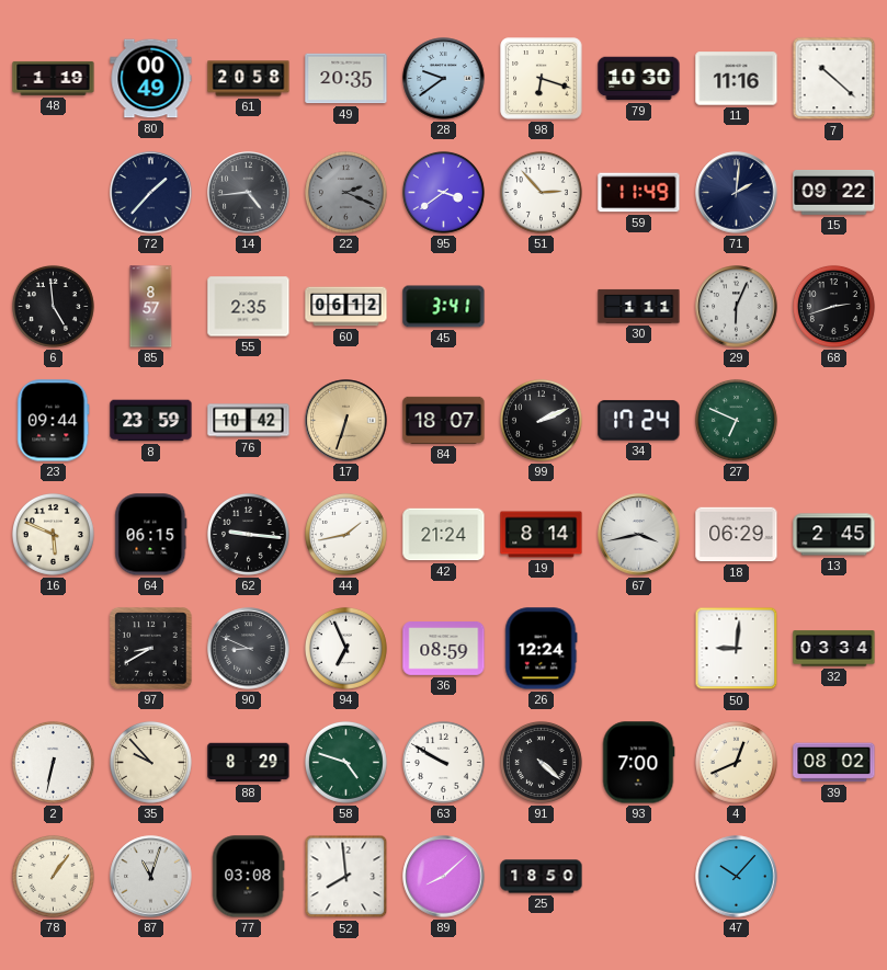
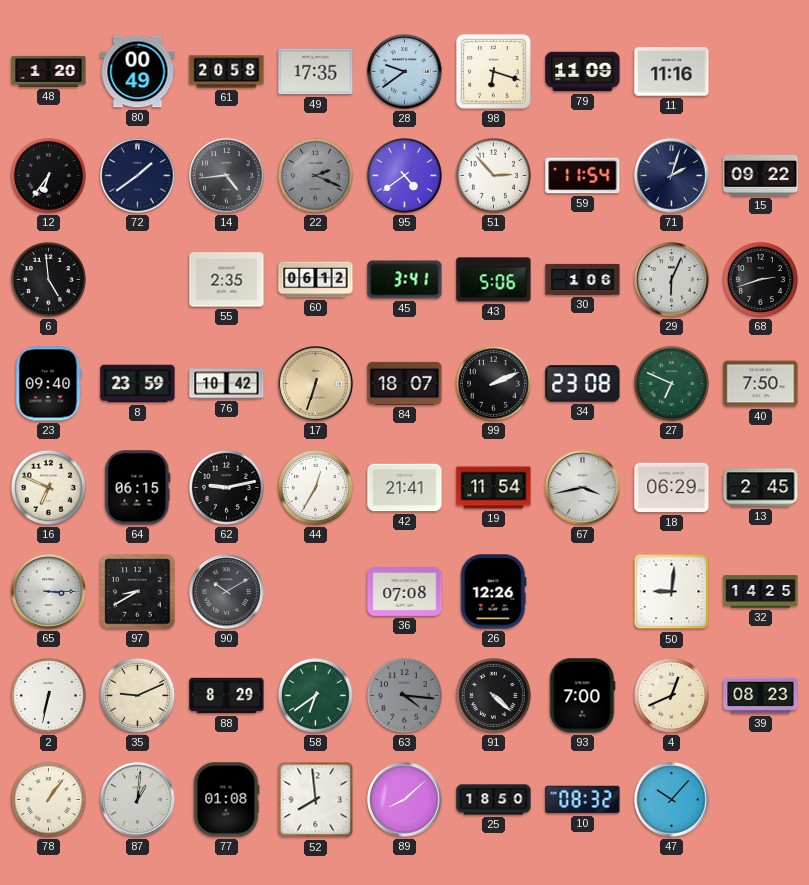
48: 1:19 -> 1:20 (49, 71)
49: 20:35 -> 17:35 (316, 72)
79: 10:30 -> 11:09 (583, 72)
7: 10:22 -> none (834, 79)
12: none -> 6:36 (48, 175)
72: 1:37 -> 1:39 (138, 176)
95: 3:39 -> 4:39 (404, 175)
59: 11:49 -> 11:54 (583, 176)
71: 2:01 -> 2:03 (672, 176)
85: 8:57 -> none (151, 307)
43: none -> 5:06 (494, 280)
30: 1:11 -> 1:06 (583, 279)
23: 09:44 -> 09:40 (49, 384)
34: 17:24 -> 23:08 (583, 384)
40: none -> 7:50 (761, 384)
16: 5:49 -> 6:49 (48, 487)
62: 9:16 -> 9:13 (226, 487)
44: 1:43 -> 12:35 (315, 487)
42: 21:24 -> 21:41 (405, 488)
19: 8:14 -> 11:54 (494, 488)
65: none -> 3:15 (49, 592)
90: 8:49 -> 10:10 (227, 592)
94: 6:56 -> none (345, 648)
36: 08:59 -> 07:08 (405, 592)
26: 12:24 -> 12:26 (494, 592)
32: 03:34 -> 14:25 (761, 592)
35: 9:53 -> 9:11 (137, 695)
58: 4:48 -> 6:39 (315, 695)
63: 9:50 -> 4:16 (404, 695)
63 dial: white -> grey (404, 695)
39: 08:02 -> 08:23 (761, 696)
87: 11:03 -> 1:01 (138, 800)
77: 03:08 -> 01:08 (226, 800)
10: none -> 08:32 (583, 800)
